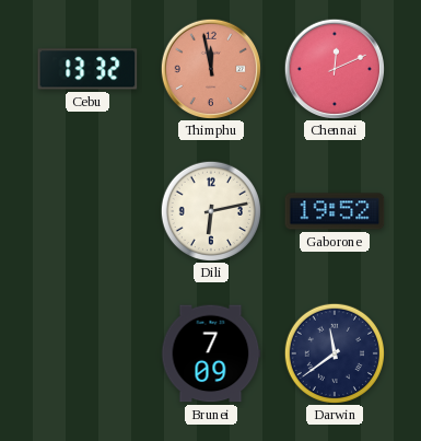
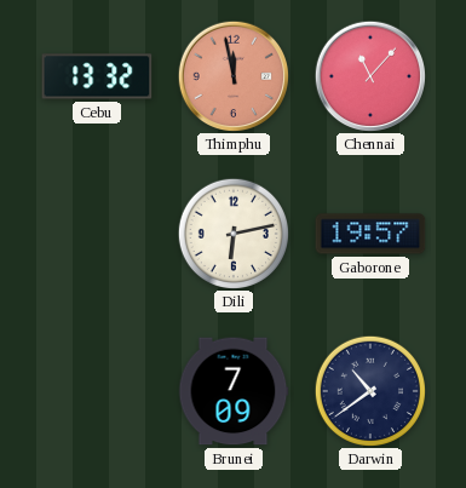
Chennai: 12:11 -> 11:07 (369, 75)
Gaborone: 19:52 -> 19:57 (370, 234)
Darwin: 11:39 -> 10:39 (369, 390)
